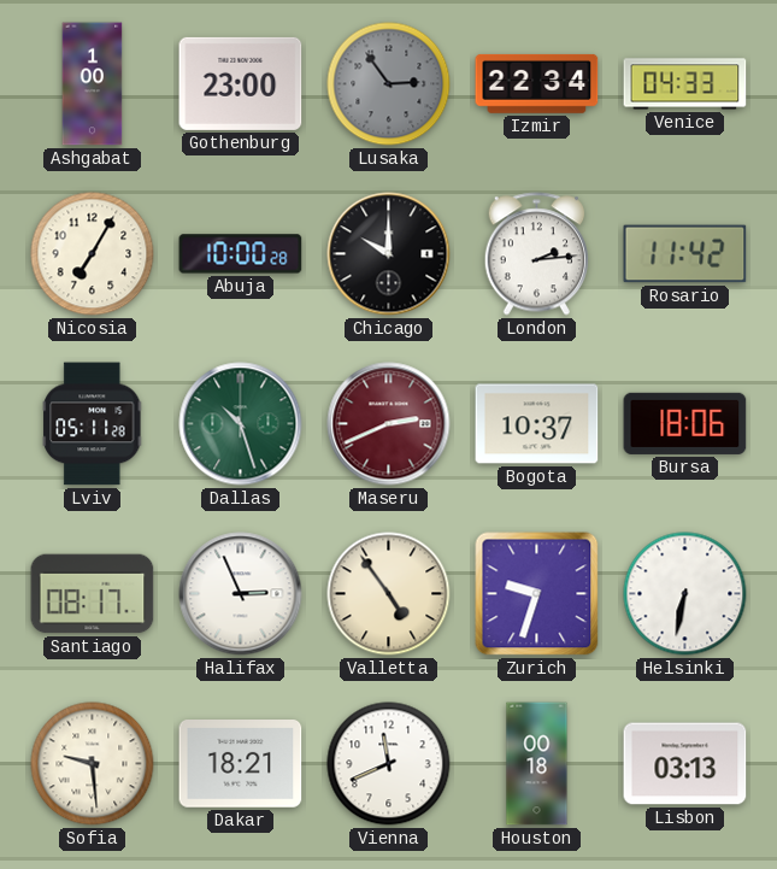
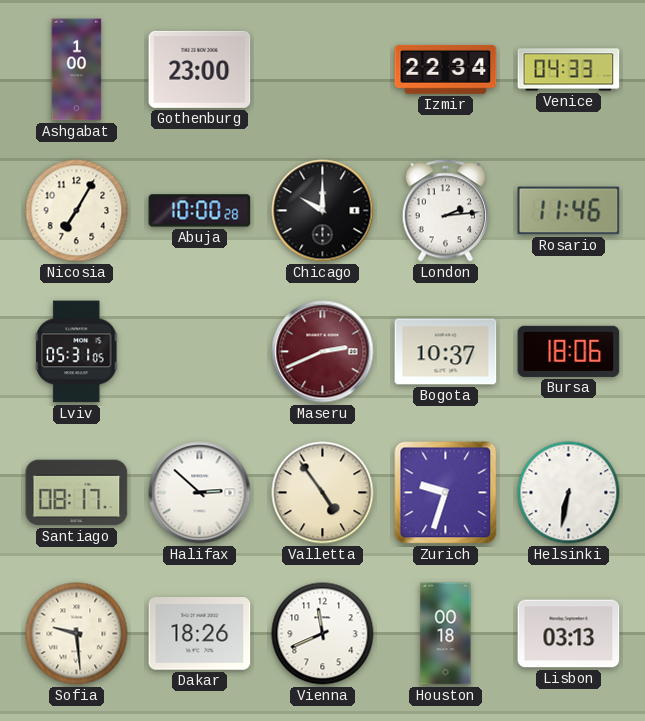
Lusaka: 2:54 -> none (389, 84)
Rosario: 11:42 -> 11:46 (569, 211)
Lviv: 05:11 -> 05:31 (77, 352)
Dallas: 10:27 -> none (241, 424)
Halifax: 2:56 -> 2:52 (200, 493)
Dakar: 18:21 -> 18:26 (200, 634)
